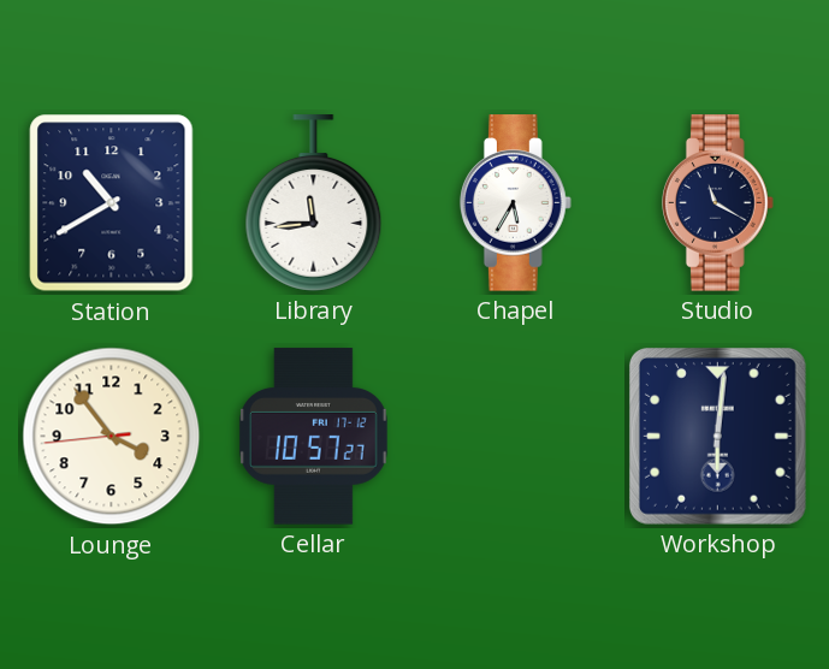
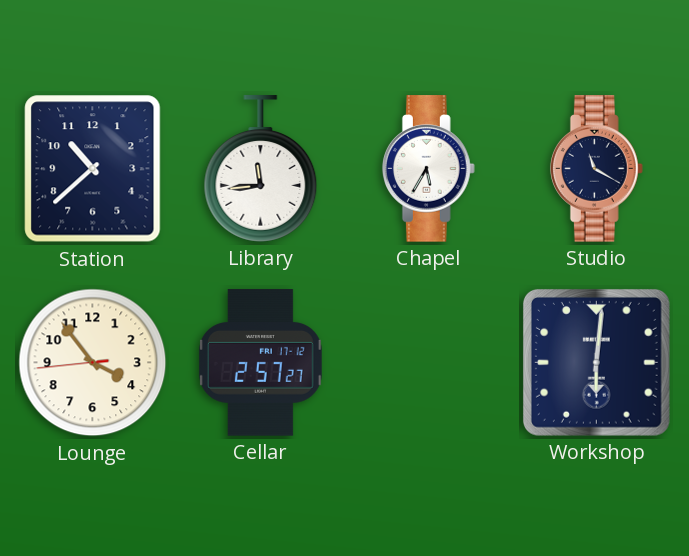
Station: 10:40 -> 10:38 (93, 169)
Cellar: 10:57 -> 2:57 (261, 363)
